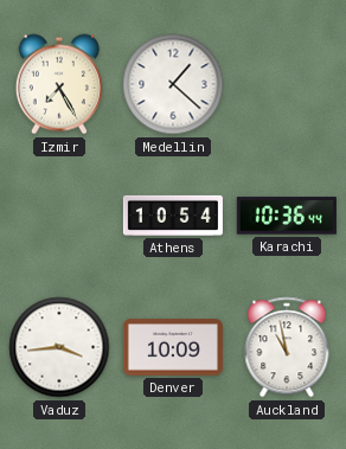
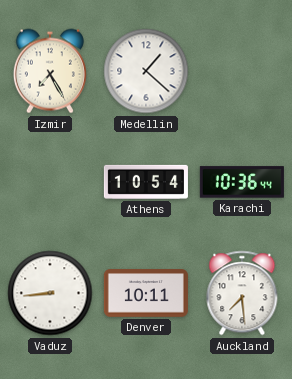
Vaduz: 3:44 -> 8:44 (50, 293)
Denver: 10:09 -> 10:11 (146, 293)
Auckland: 10:58 -> 7:29 (242, 293)
